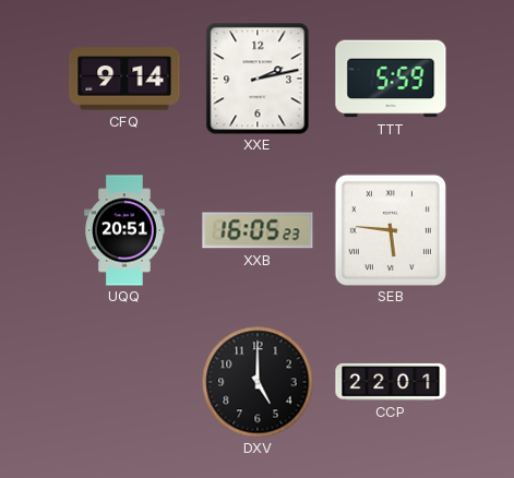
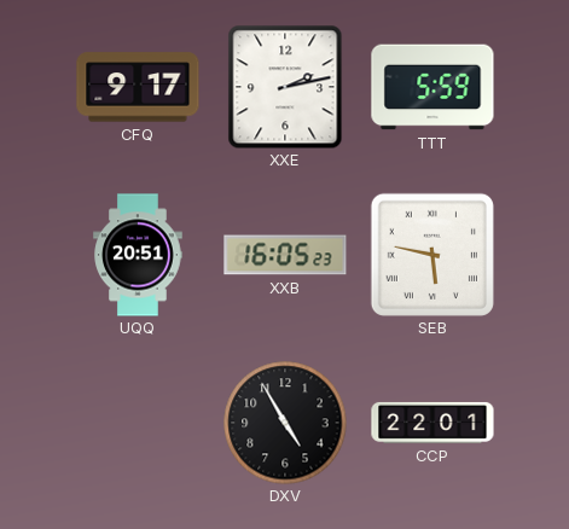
CFQ: 9:14 -> 9:17 (138, 87)
SEB: 5:46 -> 5:47 (432, 255)
DXV: 5:00 -> 4:55 (285, 423)
